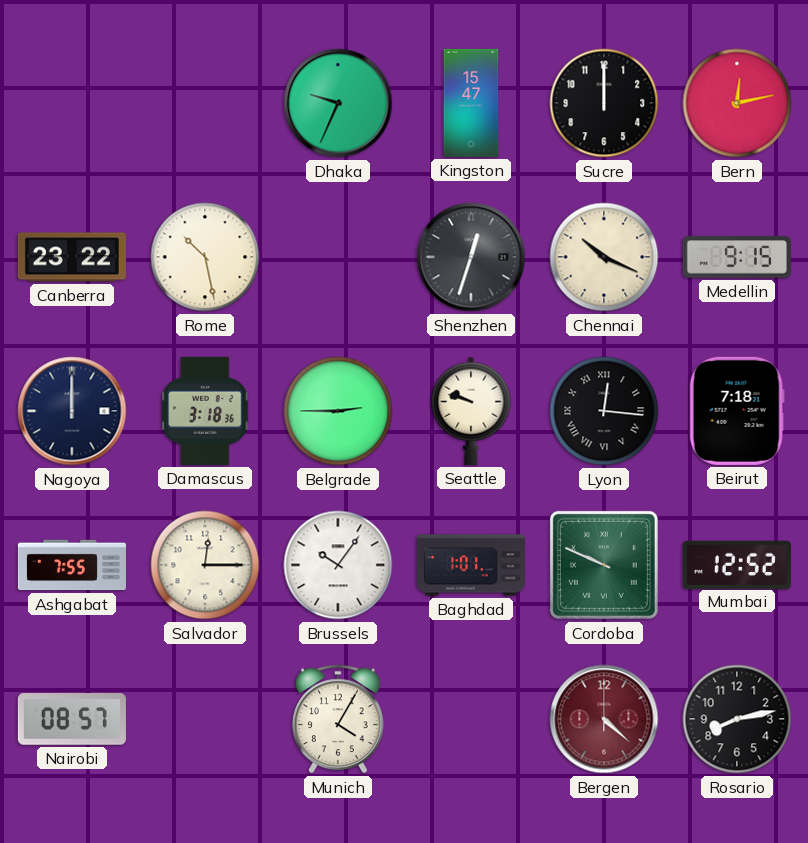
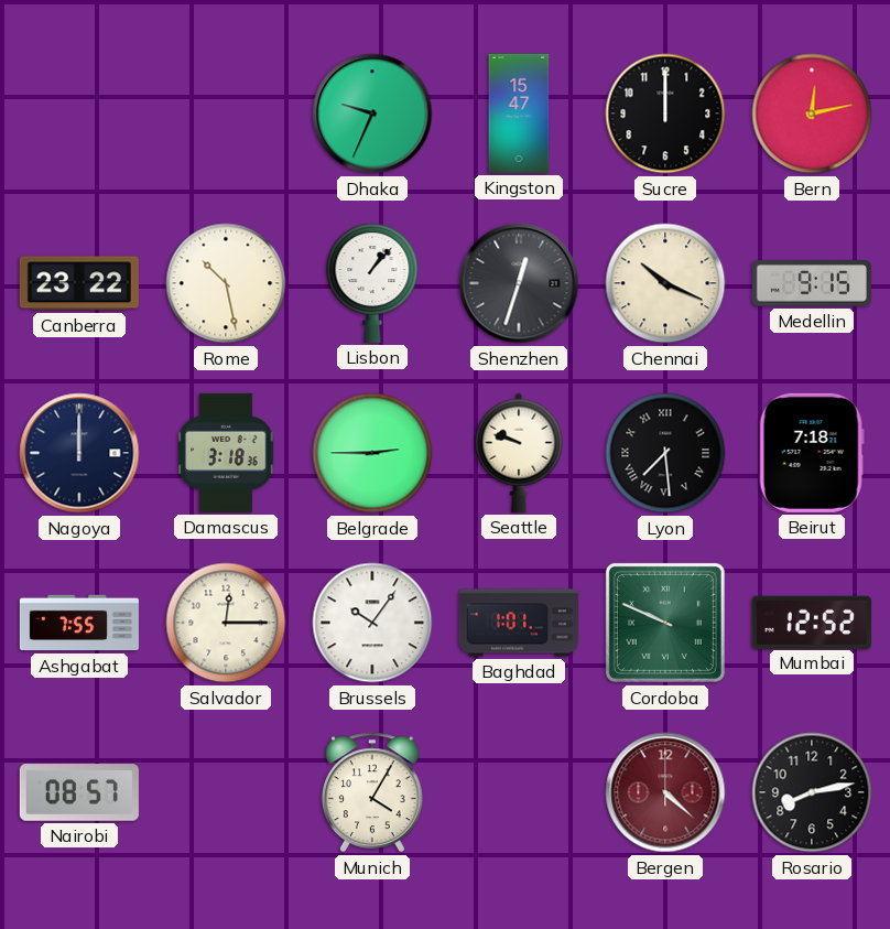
Lisbon: none -> 1:07 (372, 283)
Lyon: 12:16 -> 7:29 (665, 453)
